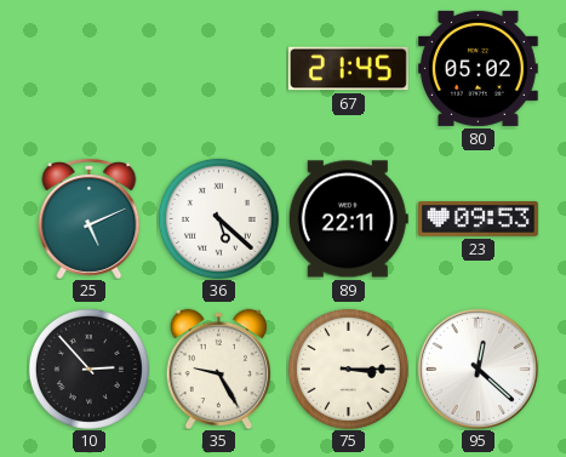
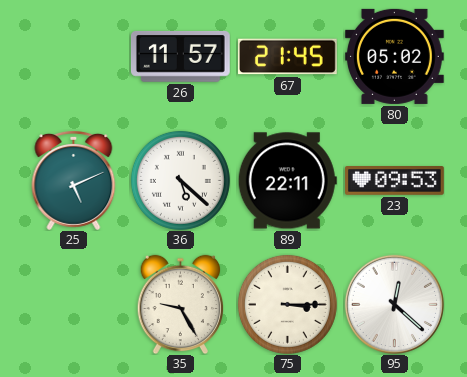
26: none -> 11:57 (180, 56)
10: 2:53 -> none (88, 369)
